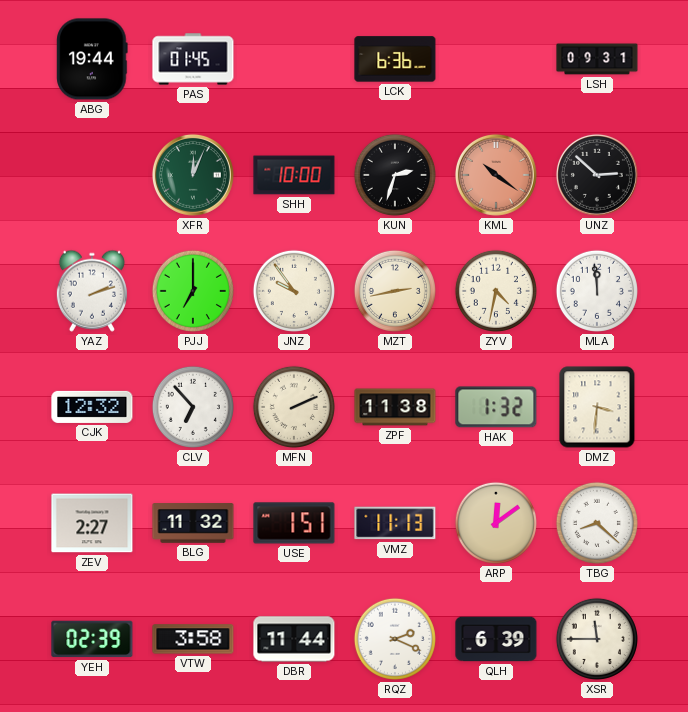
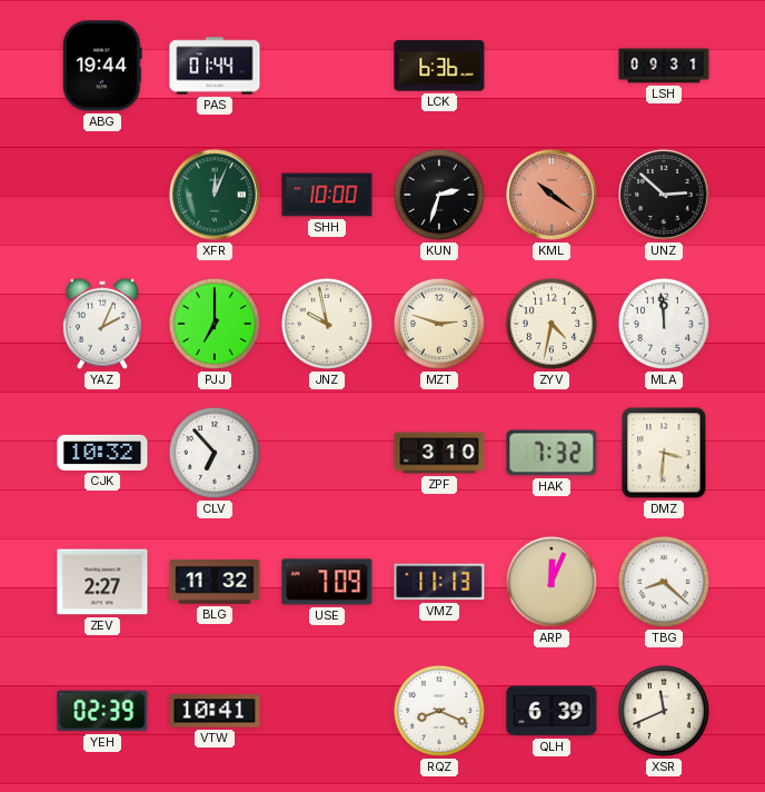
PAS: 01:45 -> 01:44 (215, 66)
YAZ: 2:12 -> 2:04 (102, 324)
JNZ: 9:54 -> 9:58 (327, 324)
MZT: 2:43 -> 2:48 (439, 324)
CJK: 12:32 -> 10:32 (102, 453)
MFN: 2:11 -> none (294, 407)
ZPF: 11:38 -> 3:10 (439, 453)
HAK: 1:32 -> 7:32 (552, 453)
USE: 1:51 -> 7:09 (327, 582)
ARP: 12:09 -> 12:04 (552, 582)
VTW: 3:58 -> 10:41 (215, 711)
DBR: 11:44 -> none (294, 639)
RQZ: 2:19 -> 8:19 (439, 711)
XSR: 11:45 -> 11:41 (664, 711)
